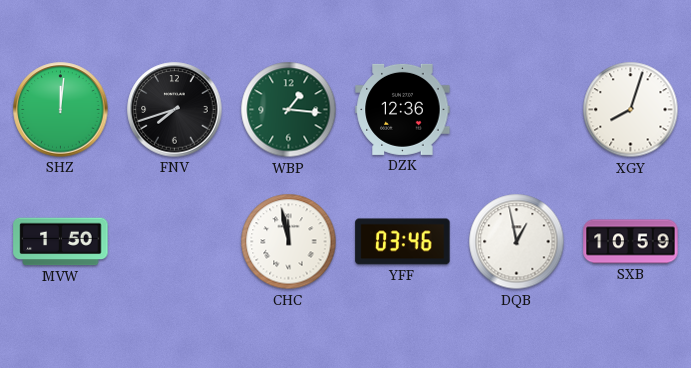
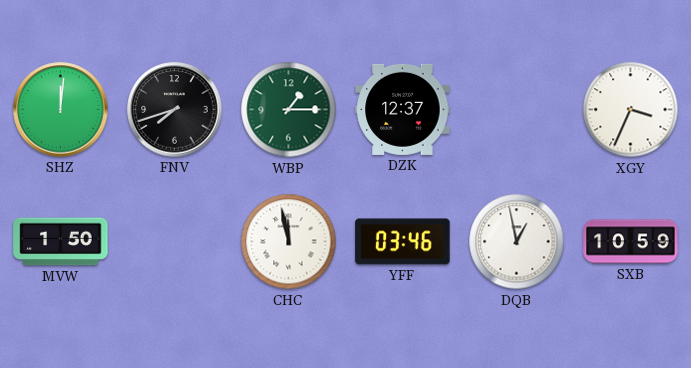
WBP: 1:16 -> 1:15 (289, 110)
DZK: 12:36 -> 12:37 (403, 109)
XGY: 8:03 -> 3:34 (631, 110)
